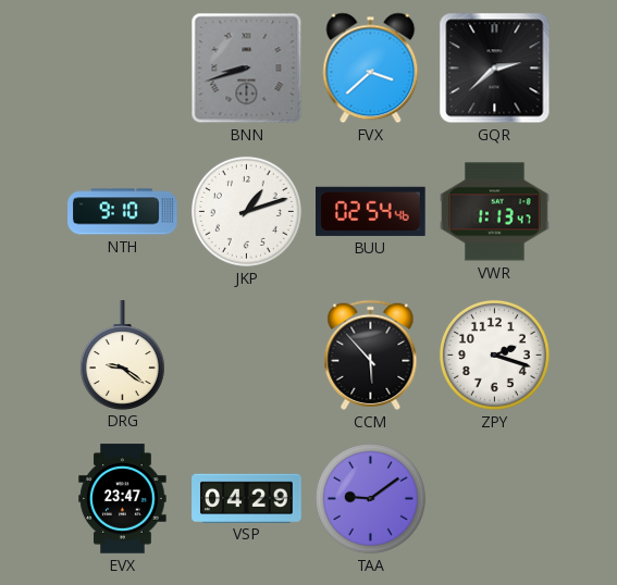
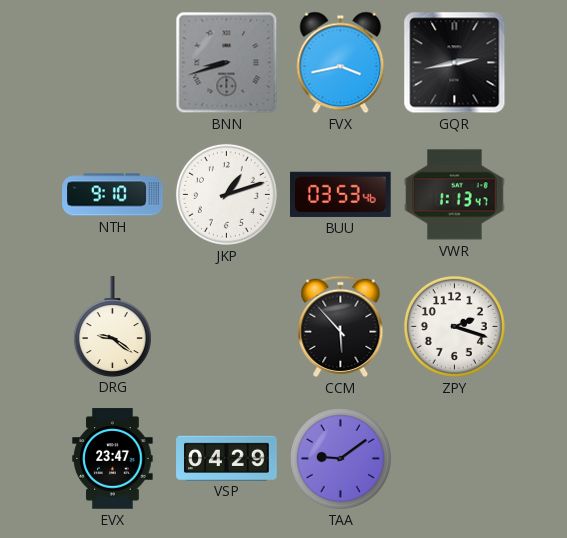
FVX: 3:38 -> 3:43 (341, 63)
GQR: 2:38 -> 2:43 (455, 63)
BUU: 02:54 -> 03:53 (341, 194)
